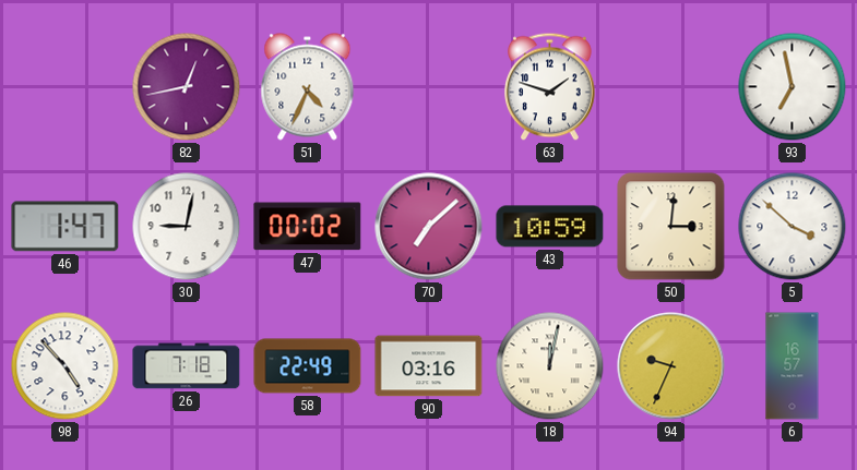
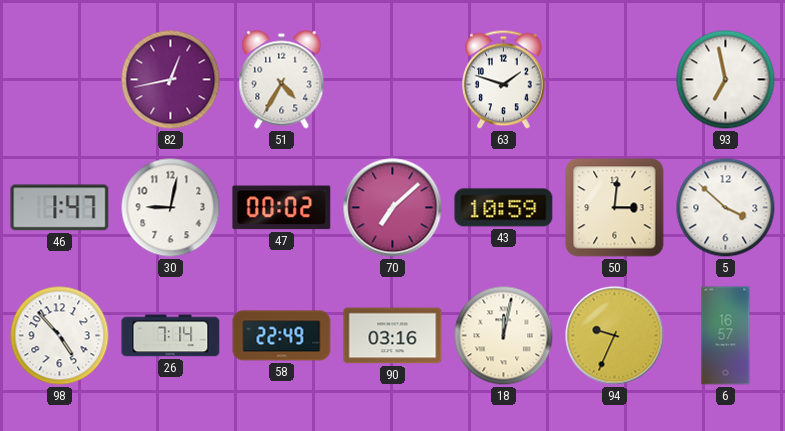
51: 4:34 -> 4:35 (282, 80)
26: 7:18 -> 7:14 (171, 336)
